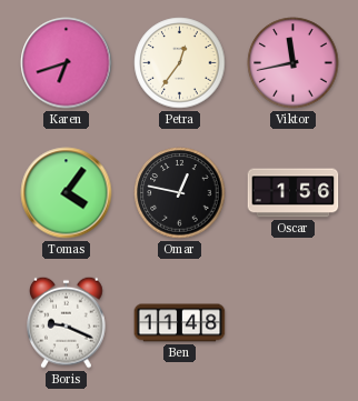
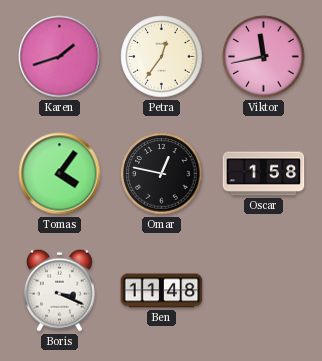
Karen: 6:42 -> 1:42 (60, 57)
Oscar: 1:56 -> 1:58 (264, 174)
Boris: 9:19 -> 3:19 (60, 290)
